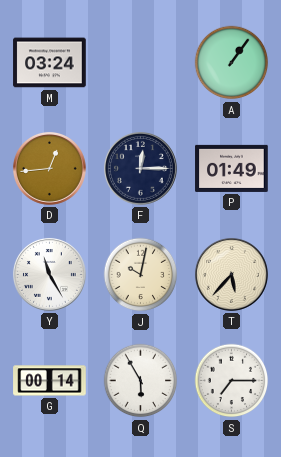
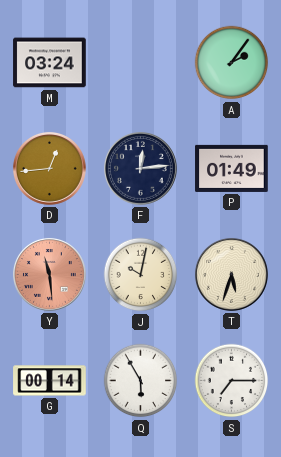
A: 1:06 -> 2:06 (232, 63)
F: 12:15 -> 12:14 (140, 168)
Y: 11:25 -> 11:29 (49, 274)
Y dial: white -> salmon (49, 274)
T: 5:37 -> 5:33 (231, 274)
